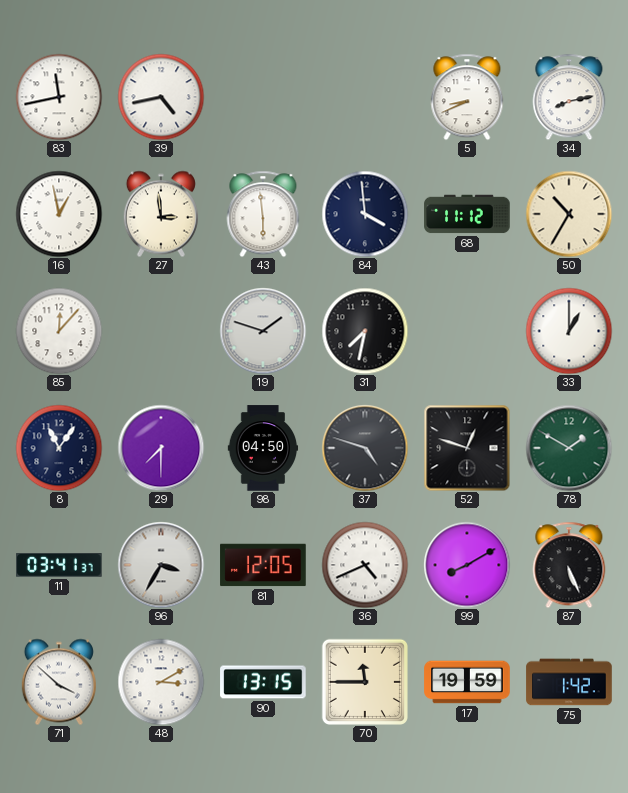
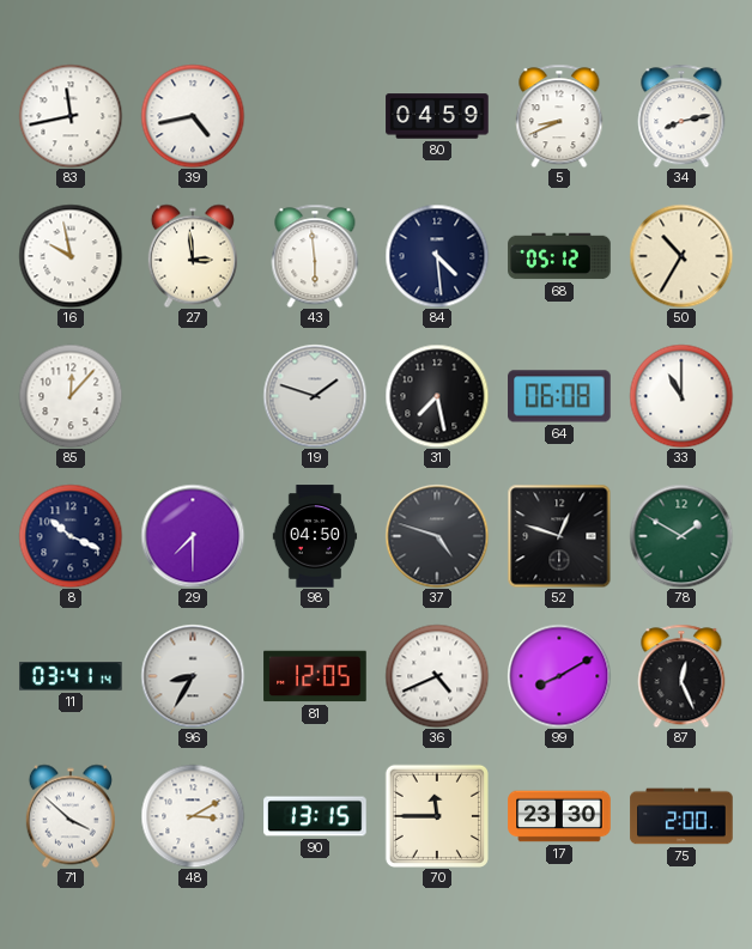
80: none -> 04:59 (437, 116)
16: 12:58 -> 9:58 (71, 256)
84: 3:59 -> 4:29 (437, 256)
68: 11:12 -> 05:12 (559, 256)
31: 7:32 -> 7:28 (437, 396)
64: none -> 06:08 (559, 396)
33: 1:00 -> 11:00 (681, 396)
8: 11:06 -> 10:19 (71, 536)
11: 03:41:37 -> 03:41:14 (71, 677)
96: 3:35 -> 8:35 (193, 676)
87: 5:26 -> 12:26 (681, 676)
17: 19:59 -> 23:30 (559, 816)
75: 1:42 -> 2:00 (681, 816)
